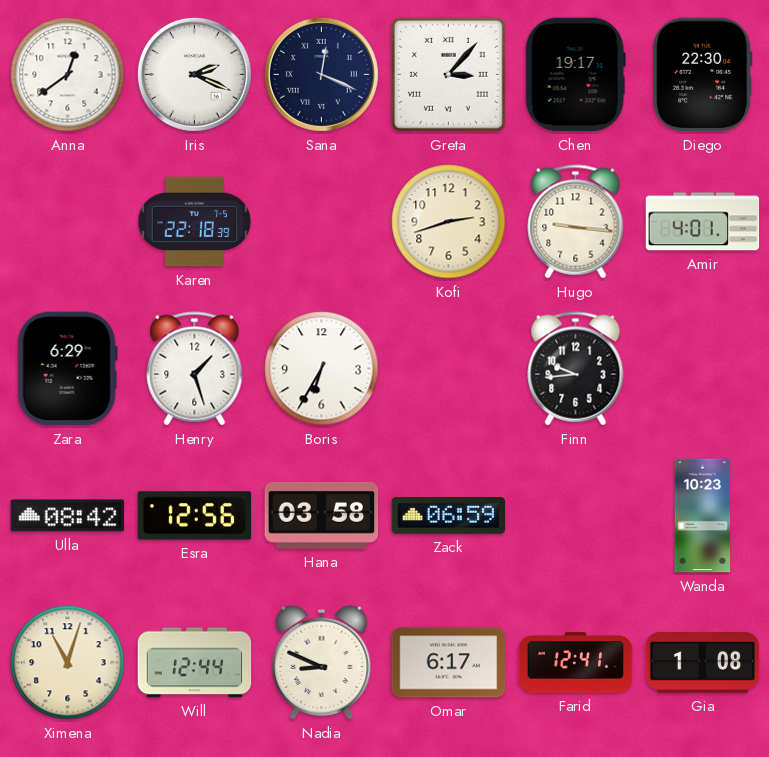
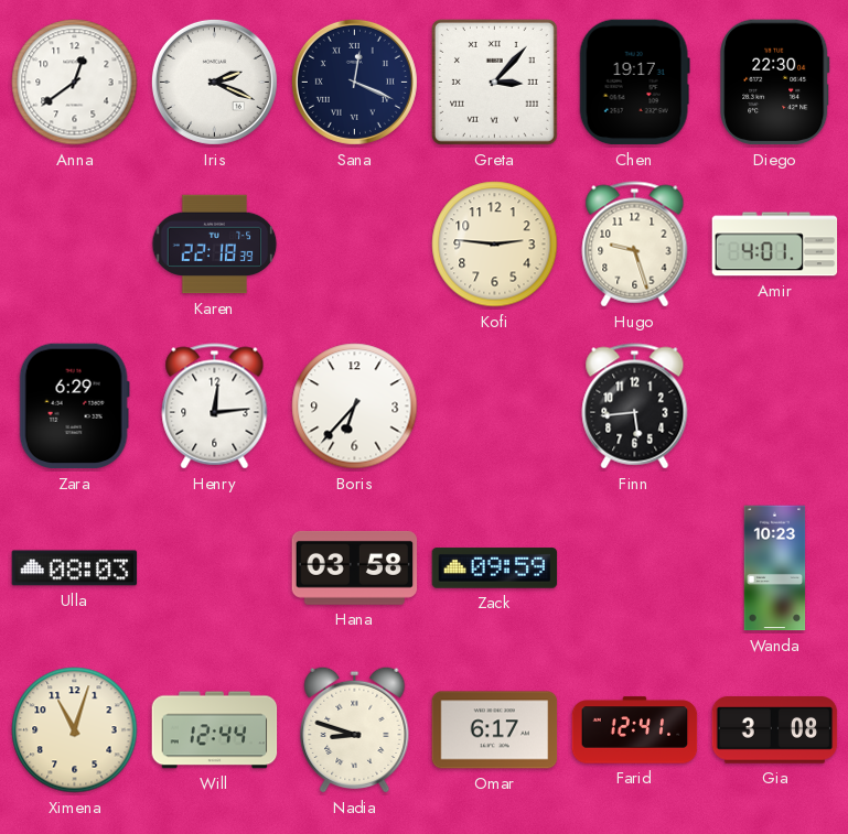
Kofi: 2:42 -> 2:46 (495, 245)
Hugo: 9:16 -> 9:27 (635, 245)
Henry: 1:27 -> 12:14 (215, 407)
Boris: 6:35 -> 6:37 (355, 407)
Finn: 9:44 -> 5:44 (635, 407)
Ulla: 08:42 -> 08:03 (75, 568)
Esra: 12:56 -> none (195, 516)
Zack: 06:59 -> 09:59 (495, 568)
Nadia: 8:49 -> 8:48 (355, 729)
Gia: 1:08 -> 3:08 (775, 730)
